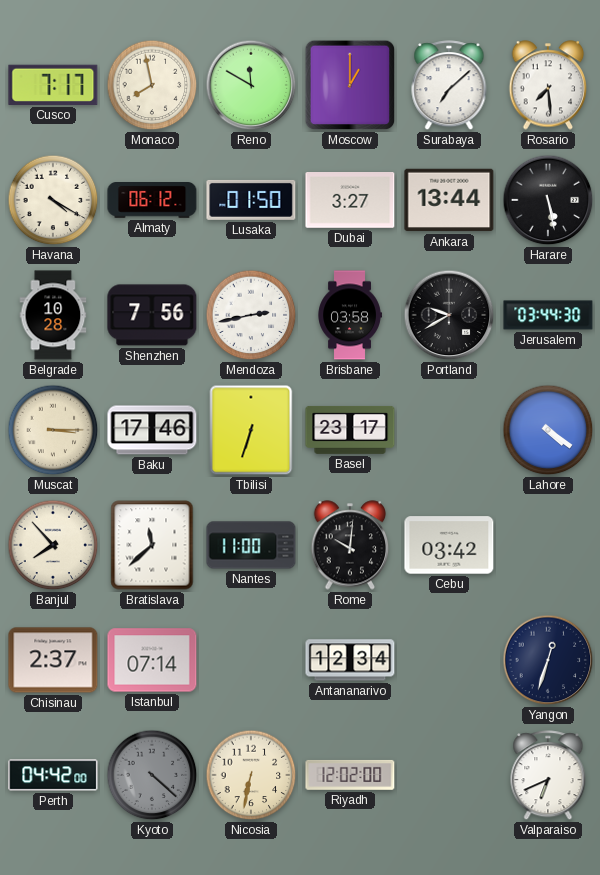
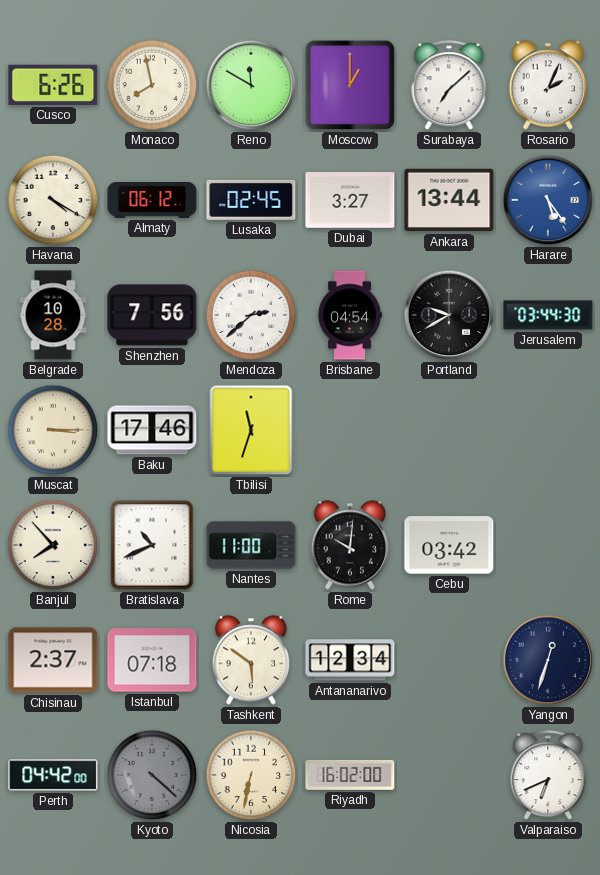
Cusco: 7:17 -> 6:26 (53, 85)
Rosario: 7:29 -> 2:04 (548, 85)
Lusaka: 01:50 -> 02:45 (251, 200)
Harare: 5:28 -> 5:24 (548, 200)
Harare dial: black -> blue (548, 200)
Mendoza: 2:43 -> 2:38 (251, 315)
Brisbane: 03:58 -> 04:54 (350, 315)
Tbilisi: 6:33 -> 11:33 (251, 430)
Basel: 23:17 -> none (350, 430)
Lahore: 4:21 -> none (548, 430)
Bratislava: 11:38 -> 10:41 (152, 545)
Istanbul: 07:14 -> 07:18 (152, 660)
Tashkent: none -> 5:51 (251, 660)
Riyadh: 12:02 -> 16:02 (350, 775)
